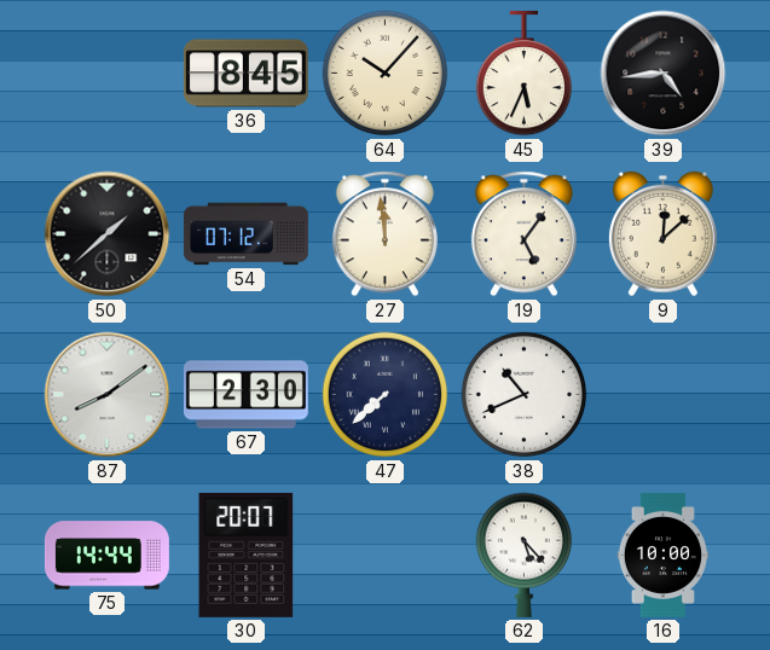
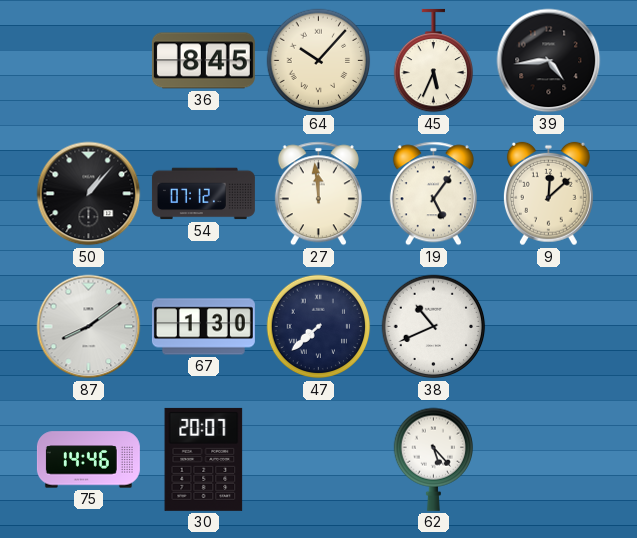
50: 1:38 -> 1:07 (89, 194)
67: 2:30 -> 1:30 (203, 327)
75: 14:44 -> 14:46 (88, 460)
16: 10:00 -> none (662, 555)
